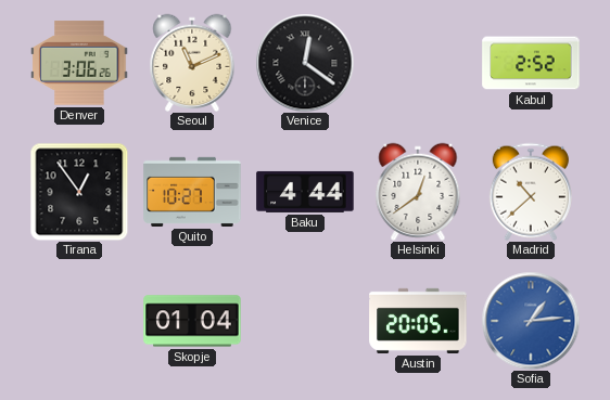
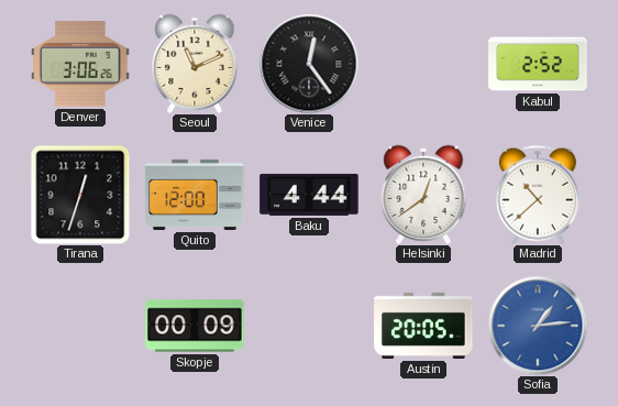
Venice: 12:21 -> 12:24 (309, 64)
Tirana: 12:54 -> 12:33 (80, 195)
Quito: 10:27 -> 12:00 (195, 195)
Skopje: 01:04 -> 00:09 (195, 326)
